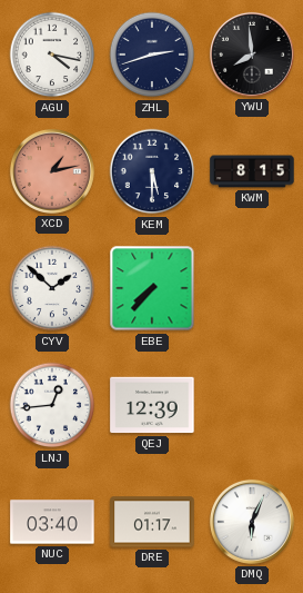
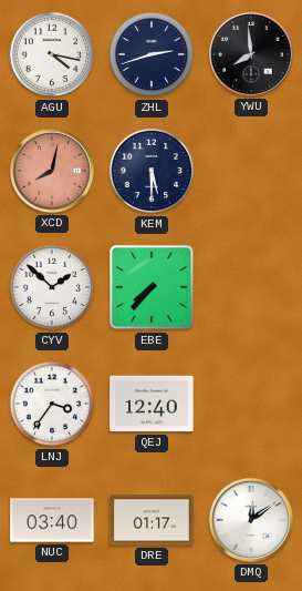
XCD: 1:13 -> 8:02 (52, 171)
KWM: 8:15 -> none (252, 171)
LNJ: 12:44 -> 3:36 (52, 404)
QEJ: 12:39 -> 12:40 (152, 404)
DMQ: 6:04 -> 12:09 (251, 520)
